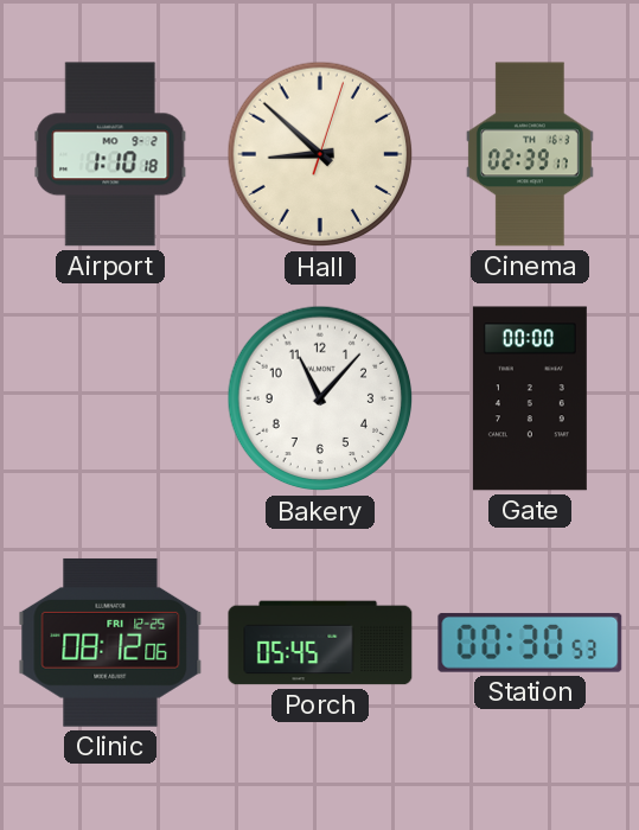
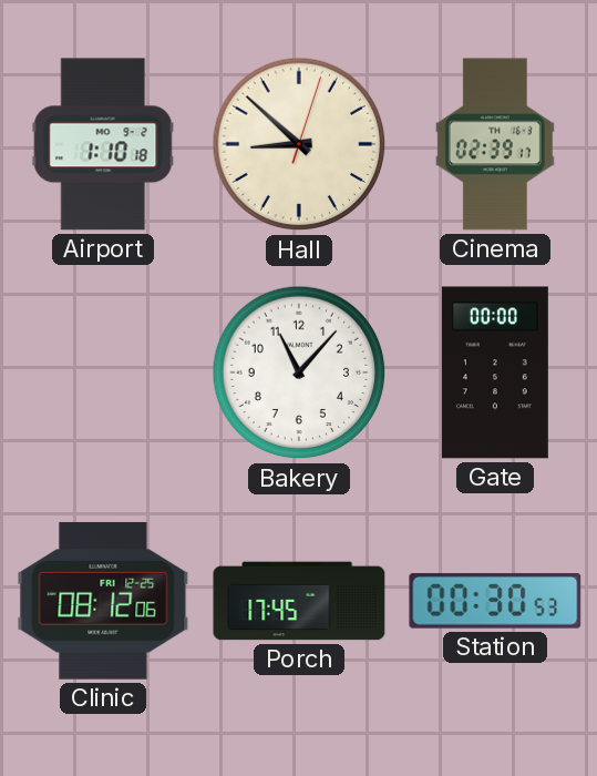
Porch: 05:45 -> 17:45 (299, 601)
